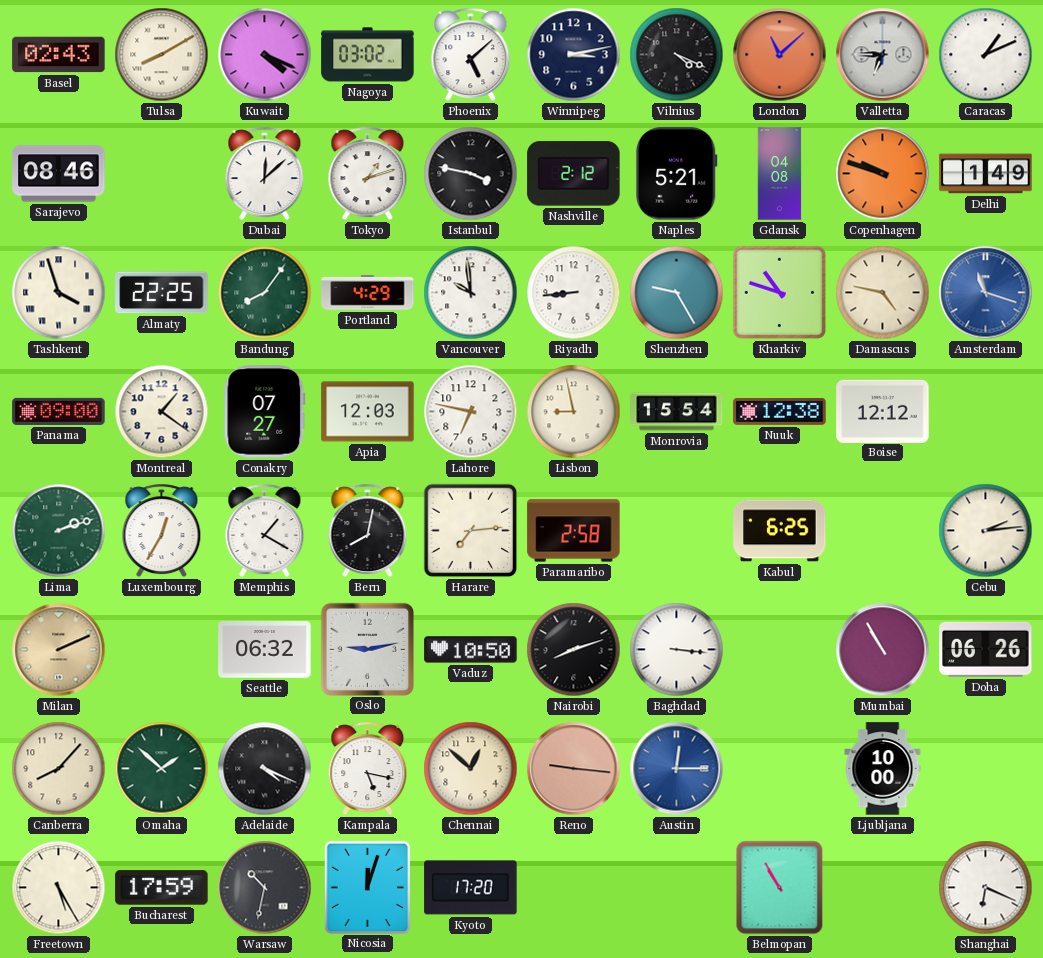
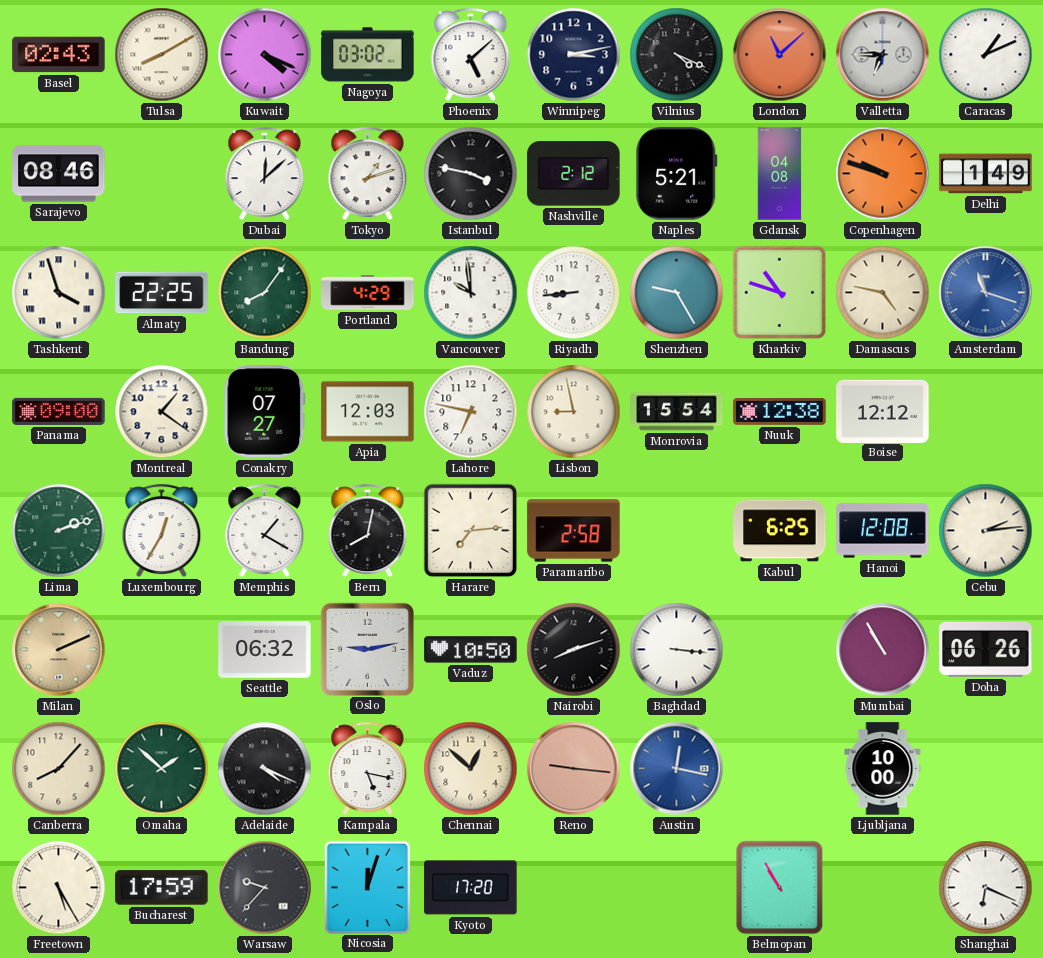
Hanoi: none -> 12:08 (883, 531)
Austin: 12:15 -> 12:17 (677, 769)
Warsaw: 10:32 -> 9:37 (265, 888)
